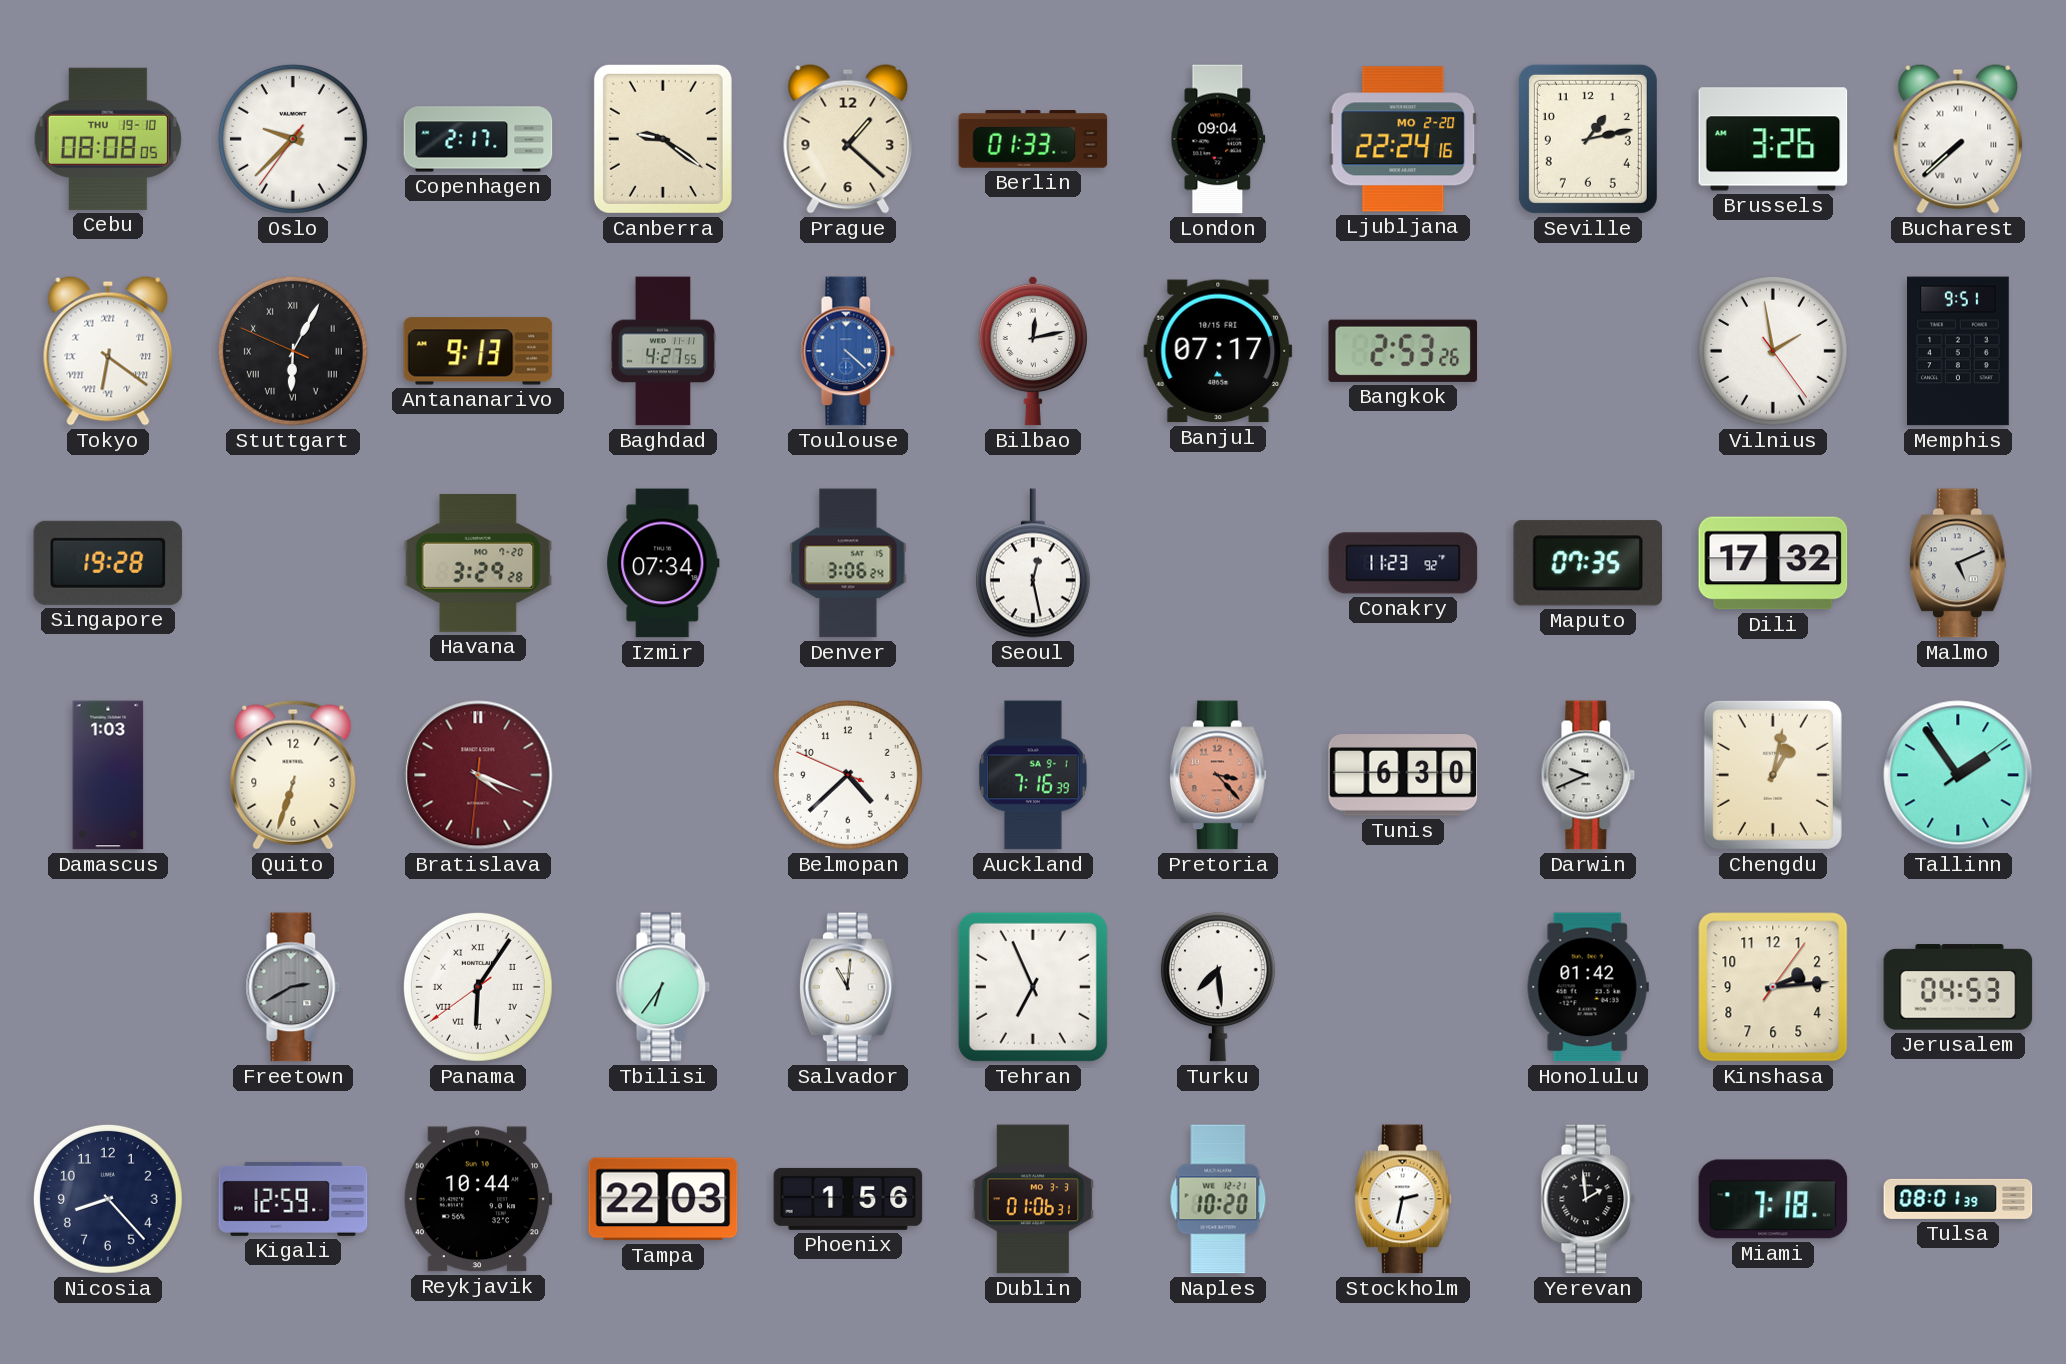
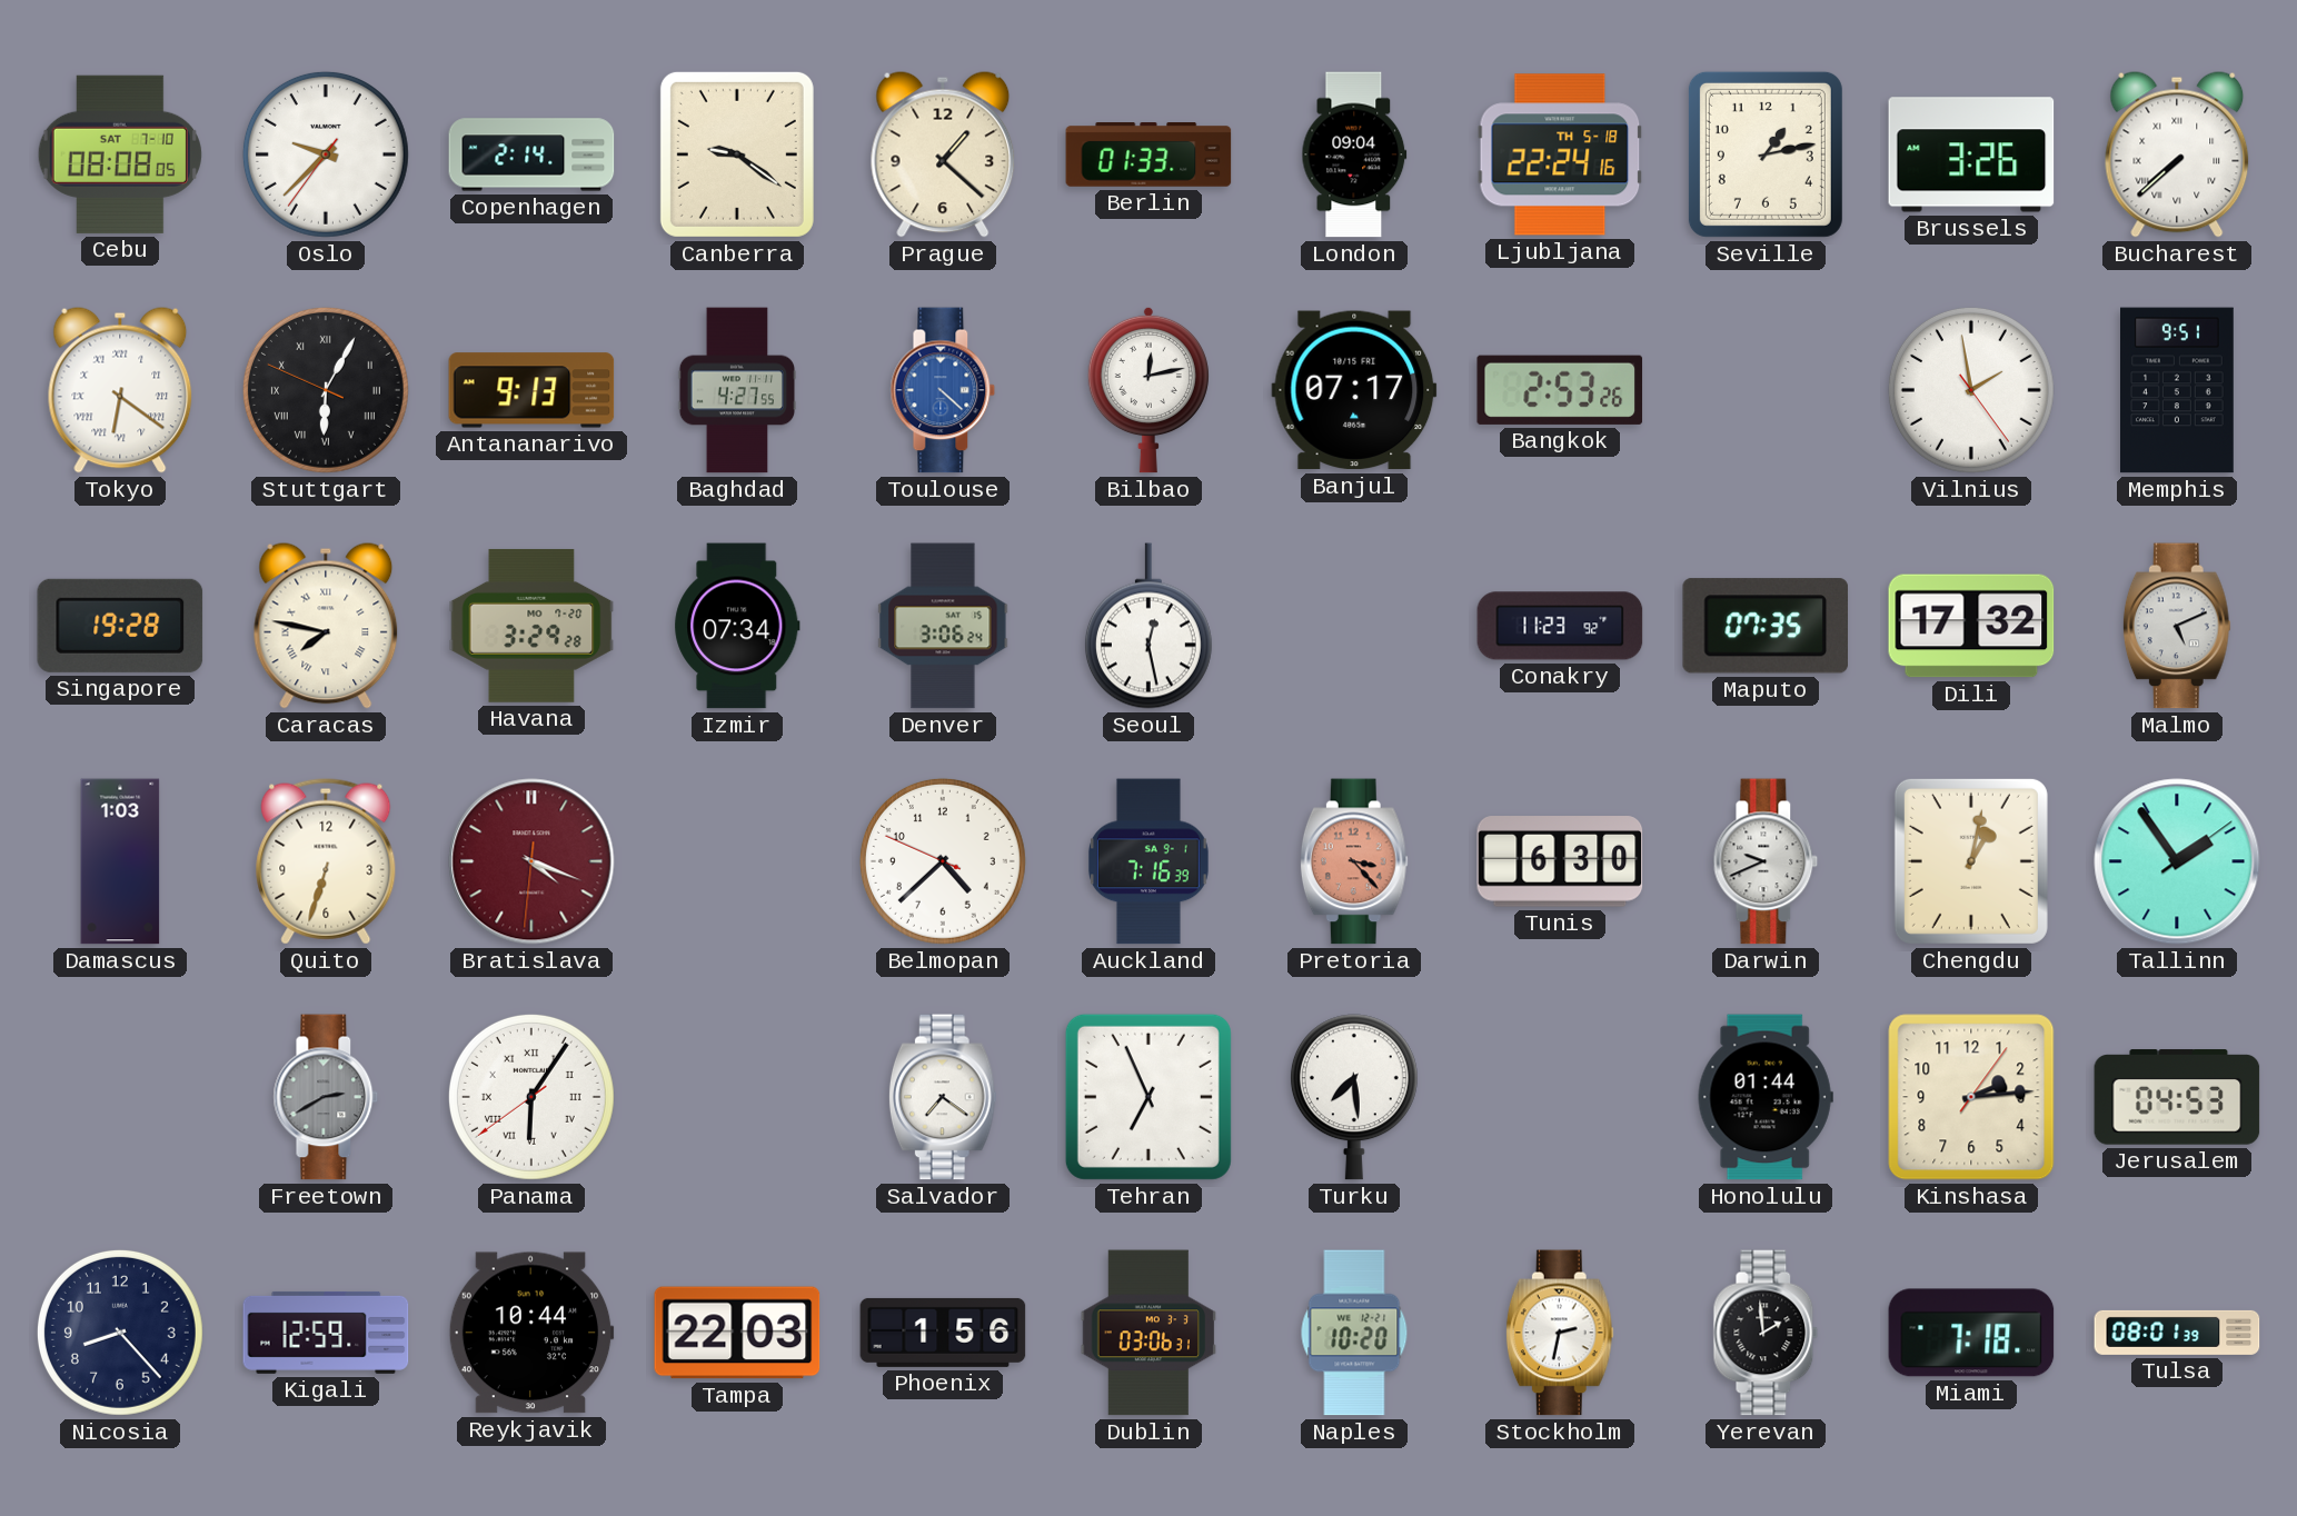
Cebu date: THU 19-10 -> SAT 7-10 (120, 154)
Copenhagen: 2:17 -> 2:14 (531, 154)
Ljubljana date: MO 2-20 -> TH 5-18 (1560, 154)
Caracas: none -> 7:47 (326, 626)
Tbilisi: 6:36 -> none (663, 987)
Salvador: 11:01 -> 7:21 (943, 1097)
Honolulu: 01:42 -> 01:44 (1766, 1097)
Dublin: 01:06 -> 03:06 (1148, 1333)
